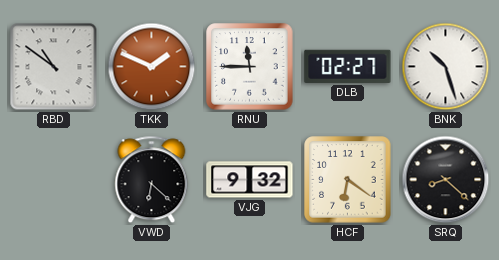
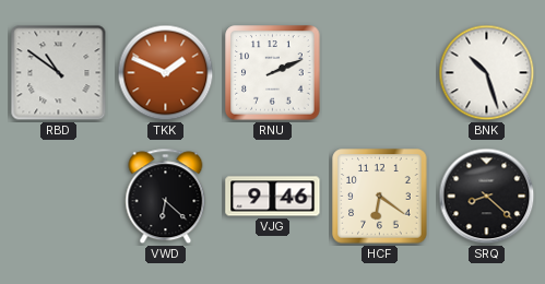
RNU: 11:45 -> 2:11 (273, 73)
DLB: 02:27 -> none (348, 66)
VJG: 9:32 -> 9:46 (273, 197)
